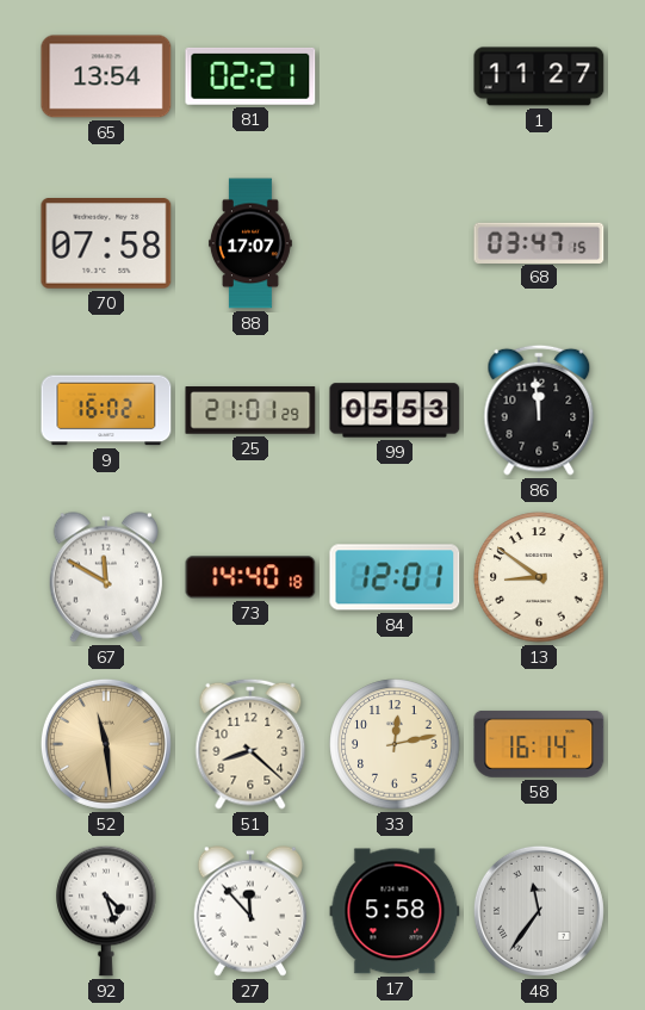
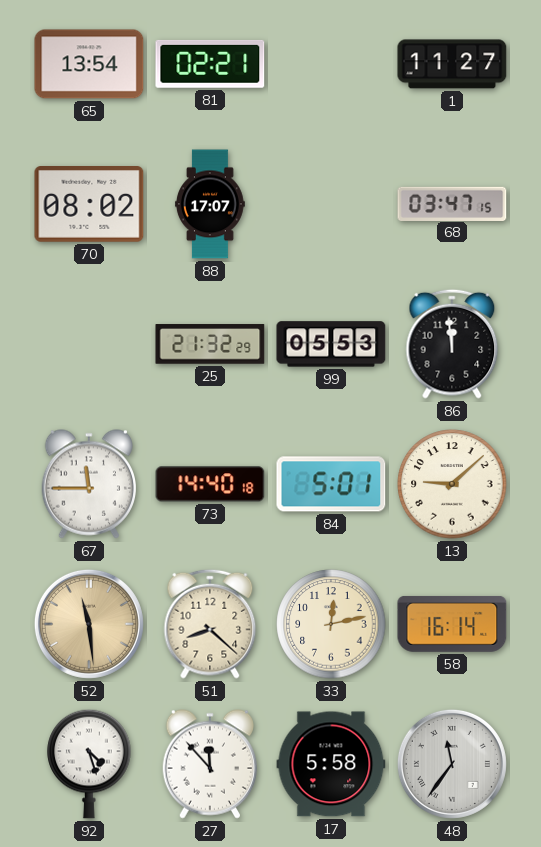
70: 07:58 -> 08:02 (89, 205)
9: 16:02 -> none (106, 410)
25: 21:01 -> 21:32 (210, 344)
67: 11:50 -> 11:45 (88, 484)
84: 12:01 -> 5:01 (331, 484)
13: 8:51 -> 9:08 (452, 484)
